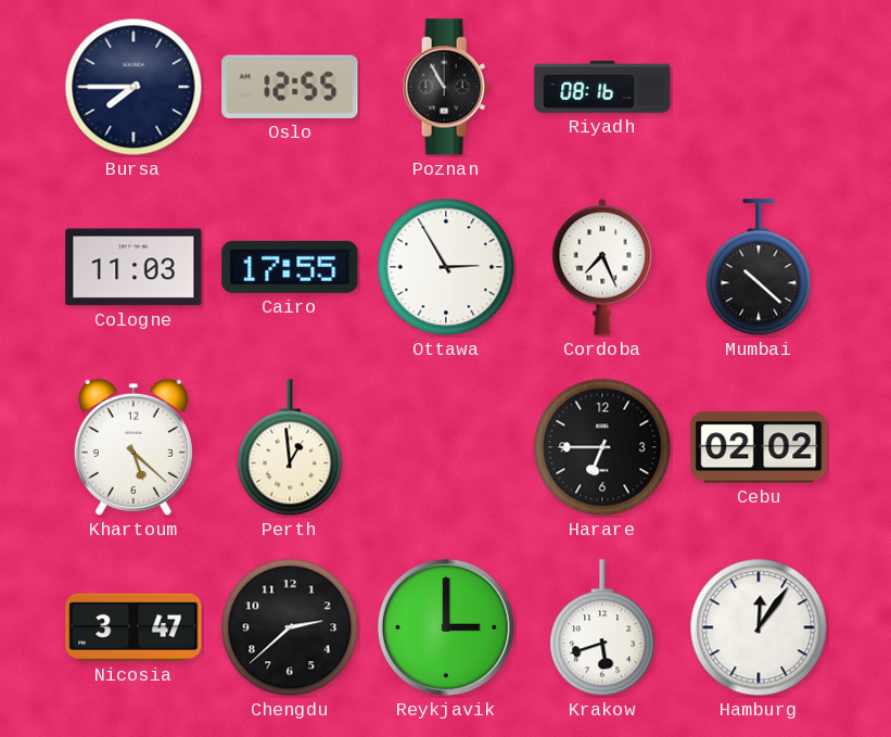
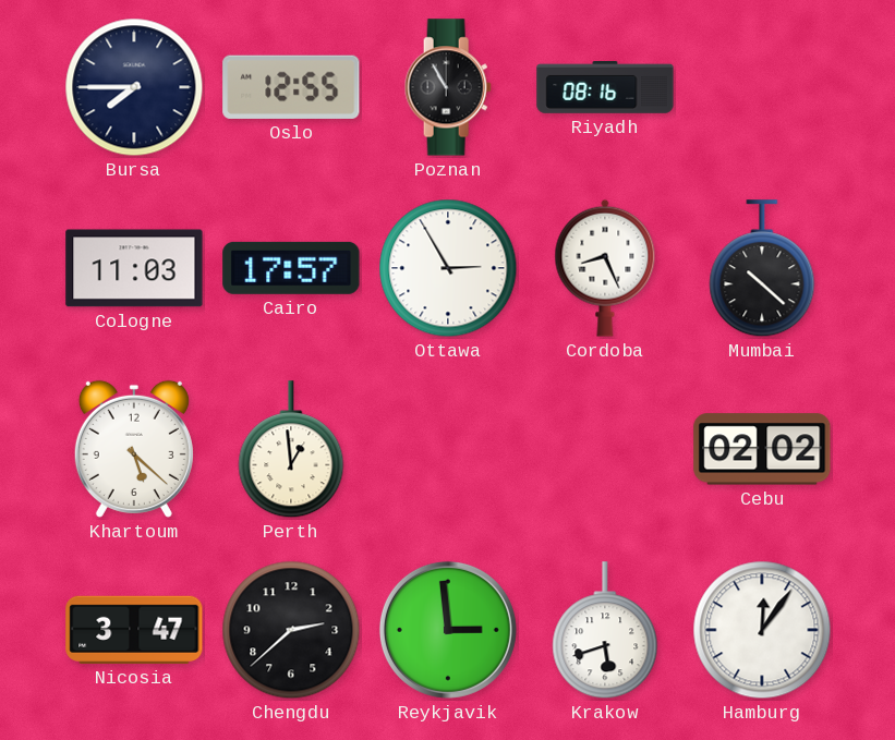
Cairo: 17:55 -> 17:57 (291, 268)
Cordoba: 7:26 -> 8:26 (605, 268)
Harare: 6:45 -> none (602, 447)
Reykjavik: 3:00 -> 2:59 (448, 630)
